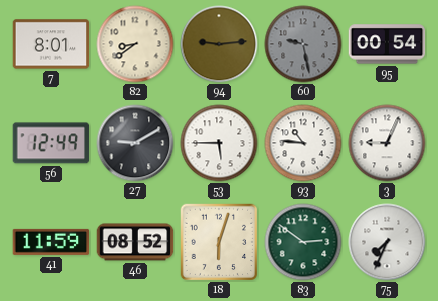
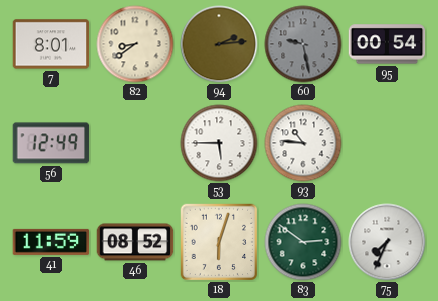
94: 9:14 -> 2:14 (219, 44)
27: 9:10 -> none (135, 143)
3: 9:04 -> none (387, 143)
